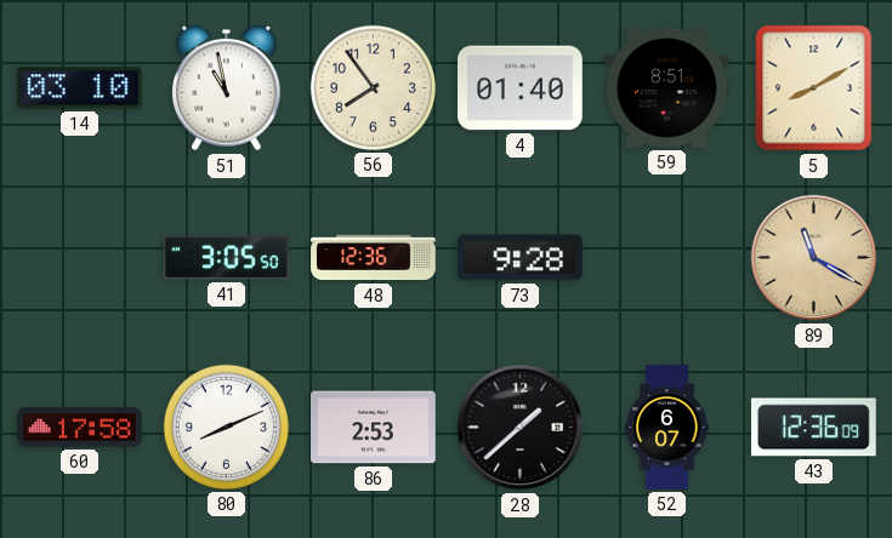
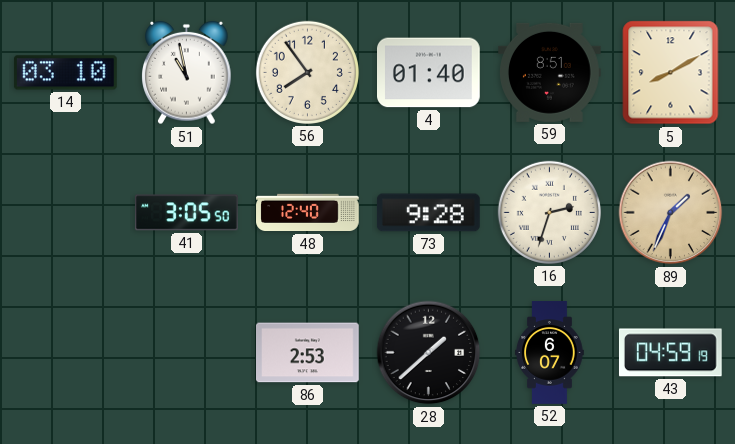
48: 12:36 -> 12:40 (308, 213)
16: none -> 2:33 (549, 212)
89: 11:20 -> 1:34 (671, 213)
60: 17:58 -> none (80, 428)
80: 8:11 -> none (226, 427)
43: 12:36 -> 04:59 (670, 353)
